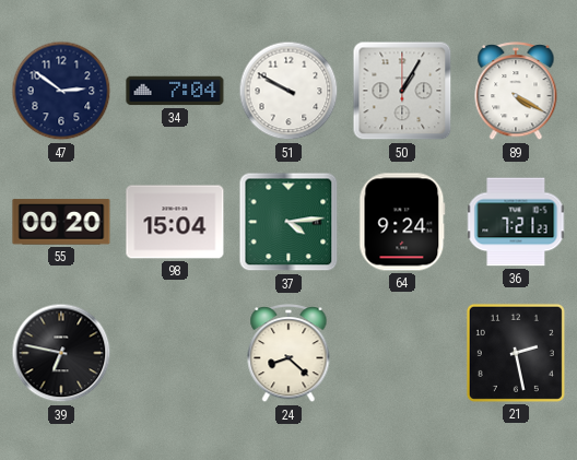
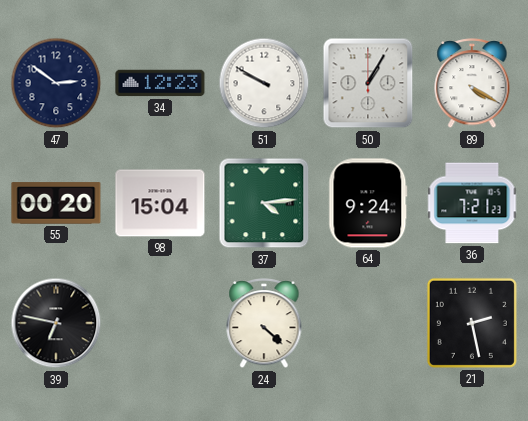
34: 7:04 -> 12:23 (160, 83)
24: 8:22 -> 4:22 (264, 324)
